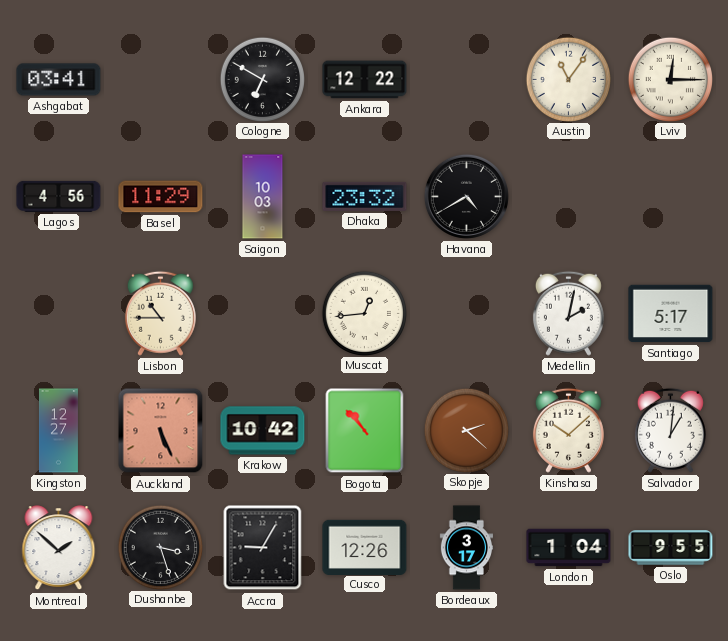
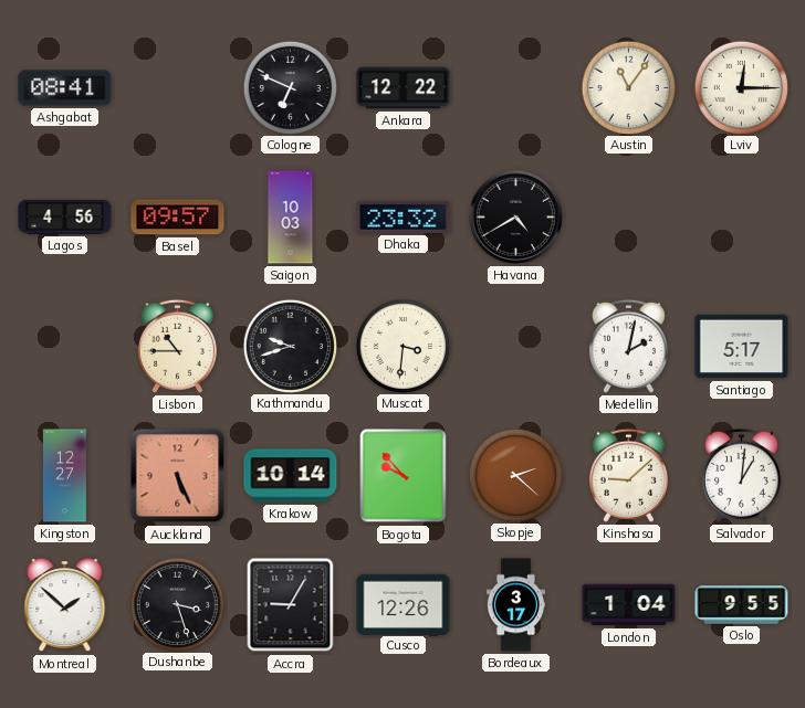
Ashgabat: 03:41 -> 08:41 (65, 88)
Cologne: 6:50 -> 6:49 (290, 87)
Basel: 11:29 -> 09:57 (178, 218)
Kathmandu: none -> 9:42 (290, 346)
Muscat: 12:44 -> 3:31 (402, 346)
Krakow: 10:42 -> 10:14 (291, 476)
Bogota: 10:53 -> 9:53 (404, 476)
Kinshasa: 10:08 -> 9:08 (628, 475)
